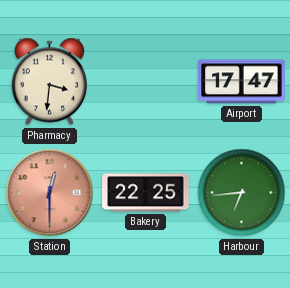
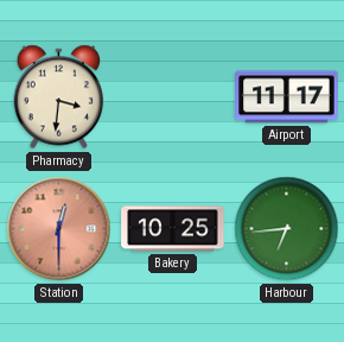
Airport: 17:47 -> 11:17 (287, 97)
Bakery: 22:25 -> 10:25 (173, 229)
